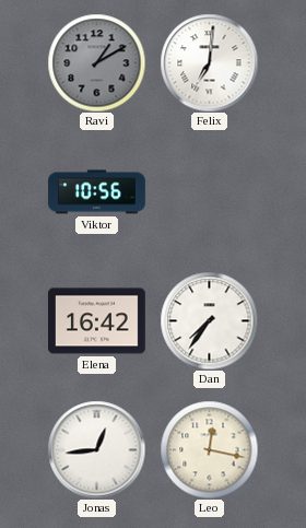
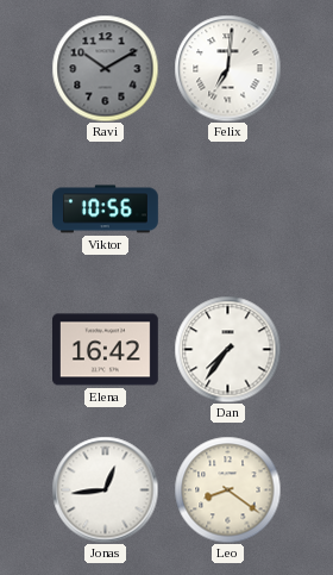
Ravi: 1:10 -> 10:10 (105, 68)
Leo: 12:17 -> 8:21 (227, 489)
